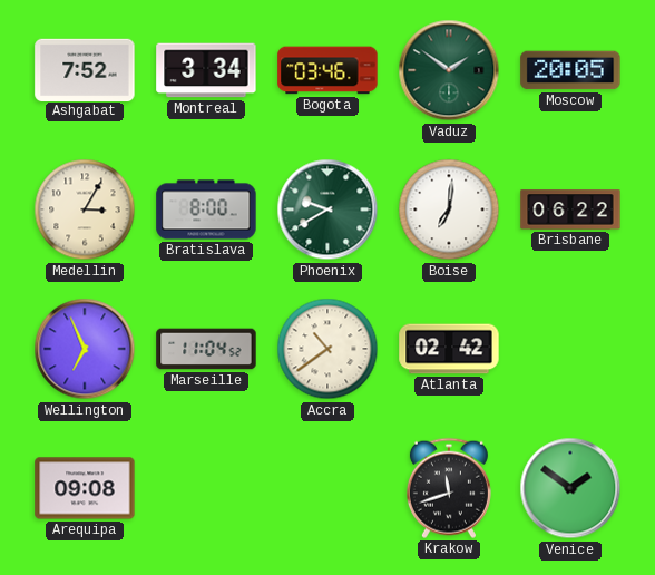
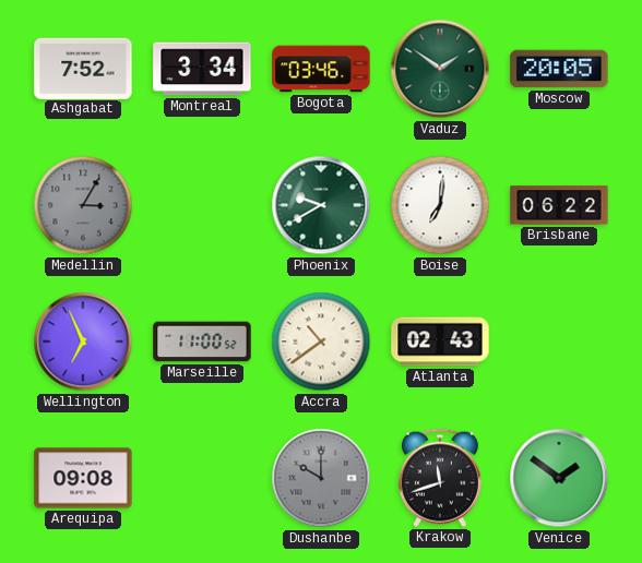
Medellin dial: cream -> grey (83, 205)
Bratislava: 8:00 -> none (206, 209)
Marseille: 11:04 -> 11:00 (202, 342)
Atlanta: 02:42 -> 02:43 (440, 342)
Dushanbe: none -> 10:00 (321, 478)
